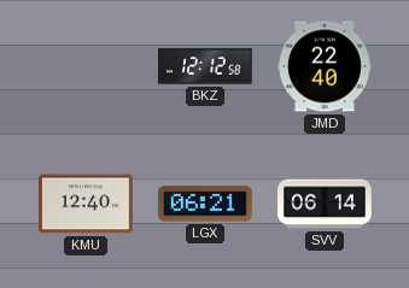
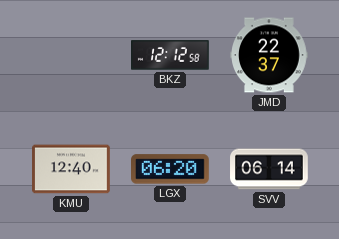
JMD: 22:40 -> 22:37 (269, 55)
LGX: 06:21 -> 06:20 (170, 169)
